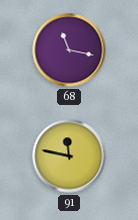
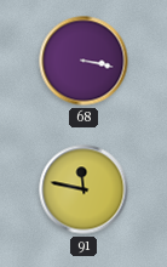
68: 11:17 -> 3:17 (83, 61)
